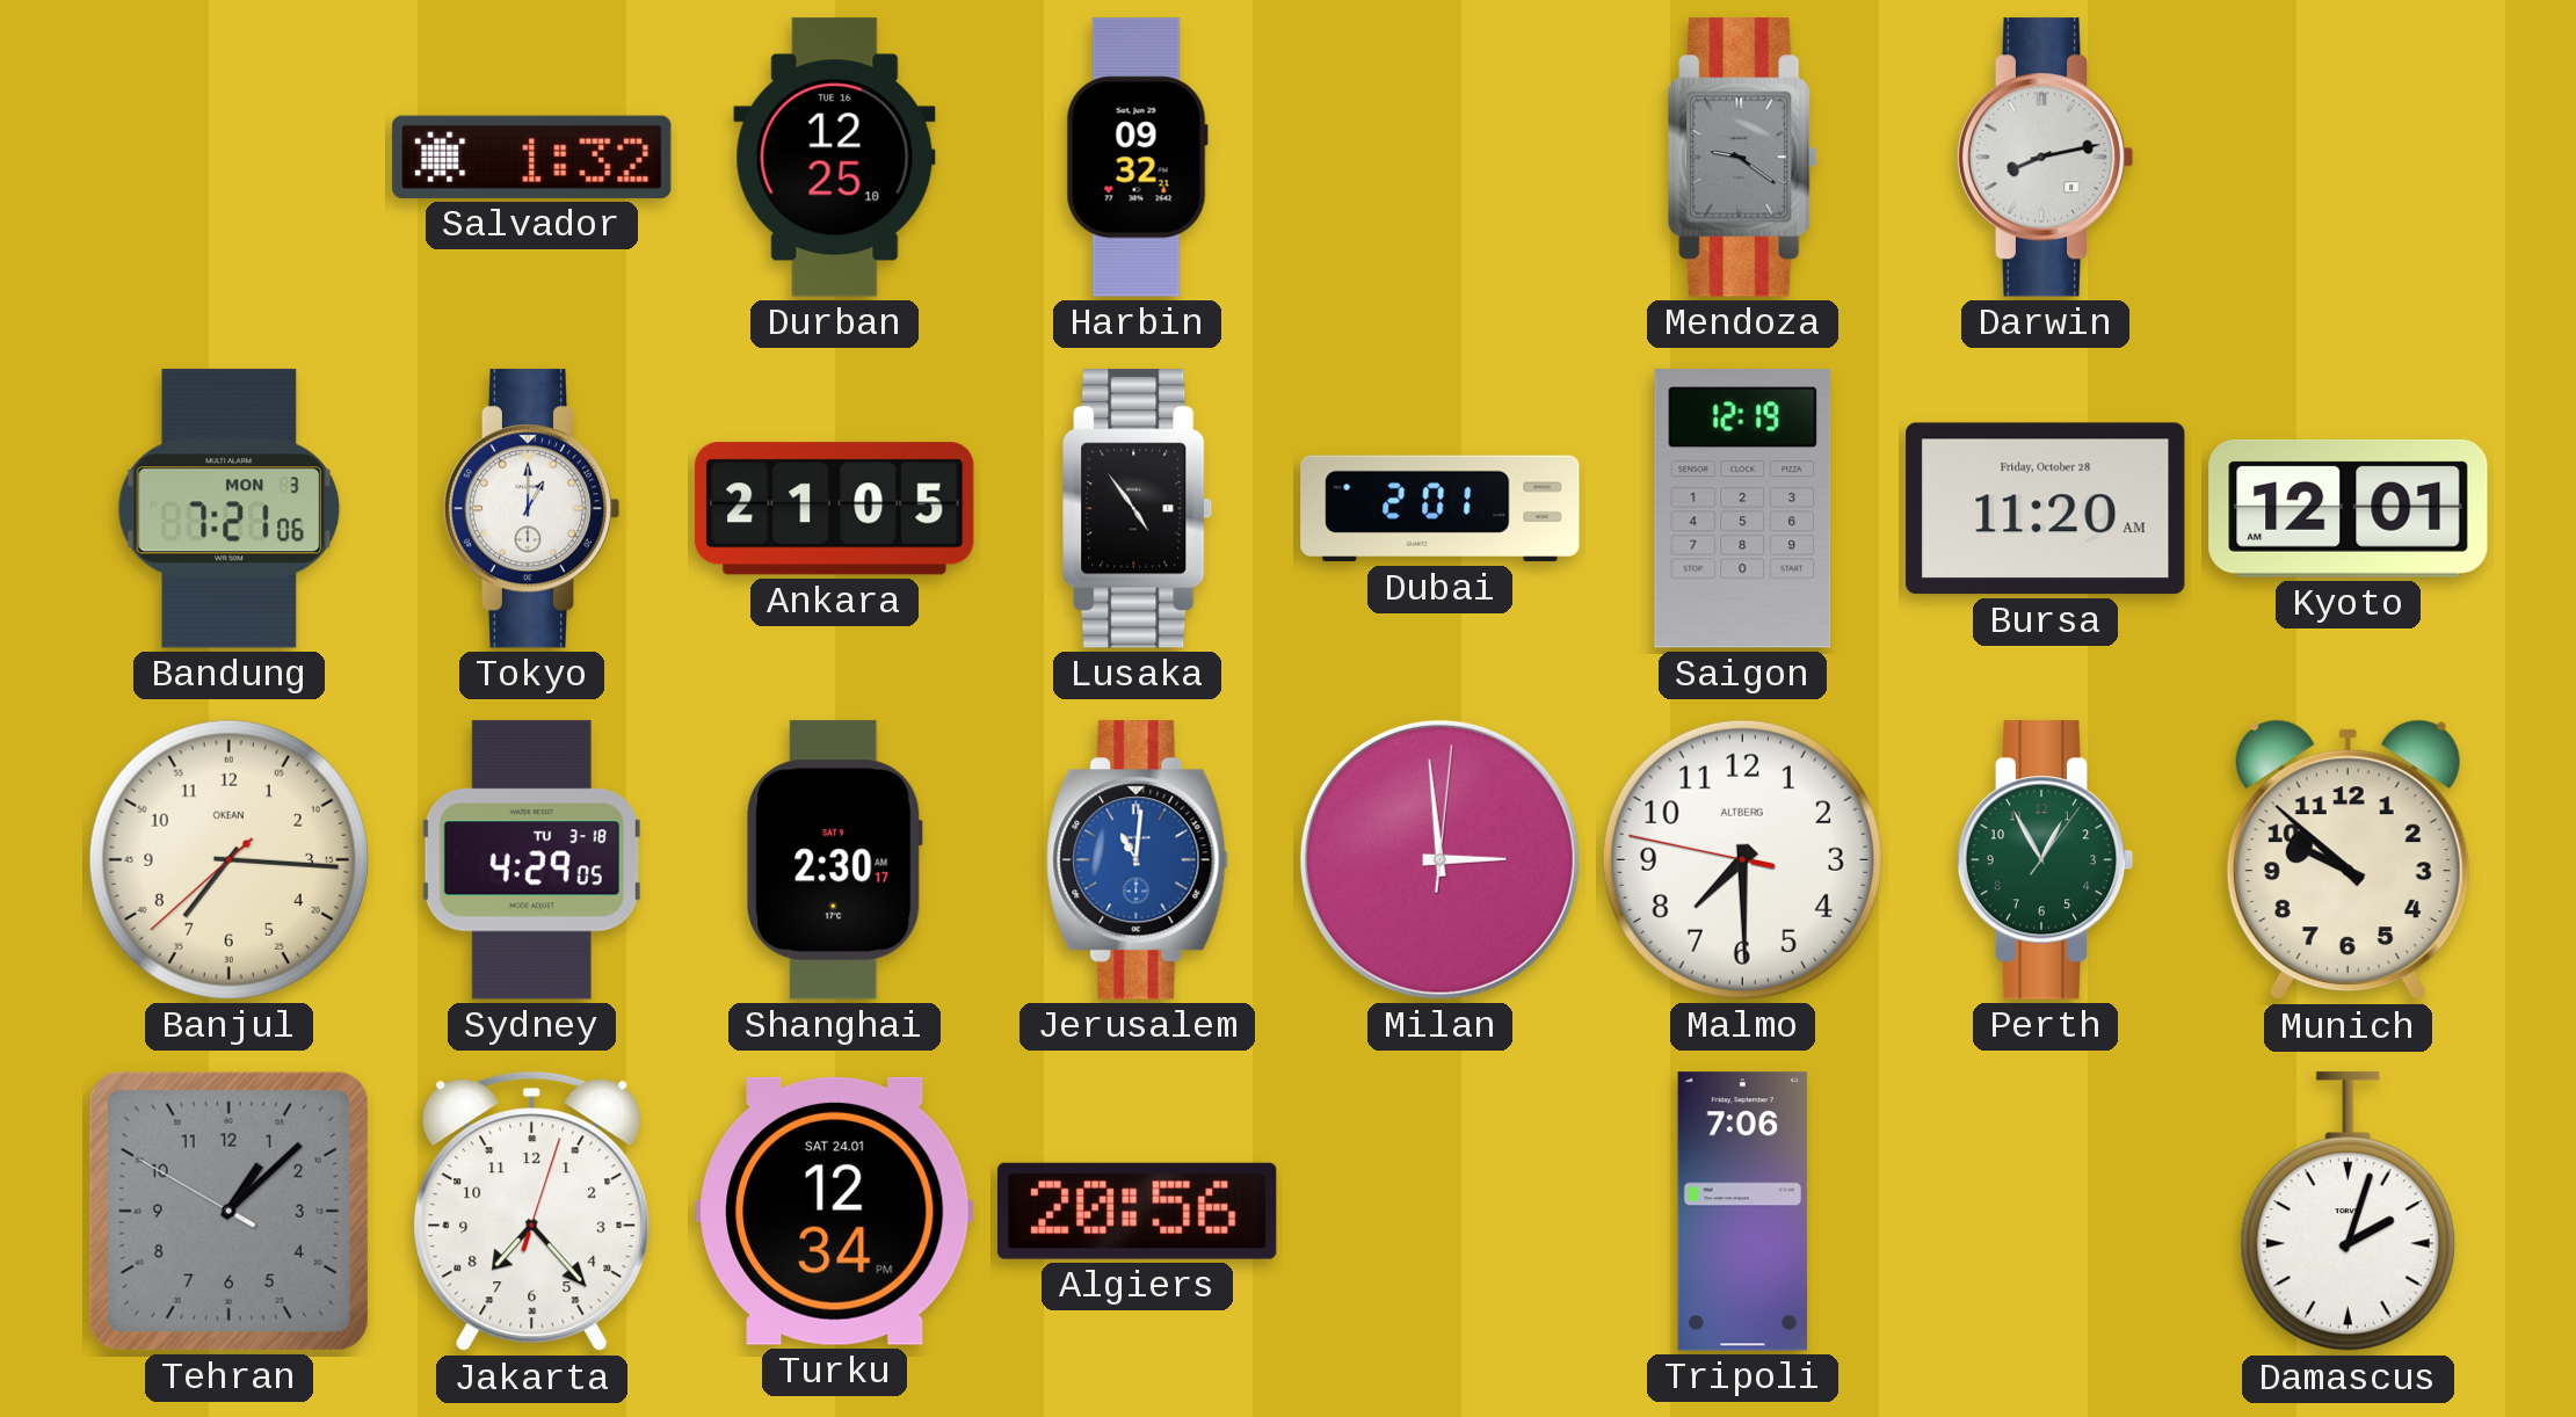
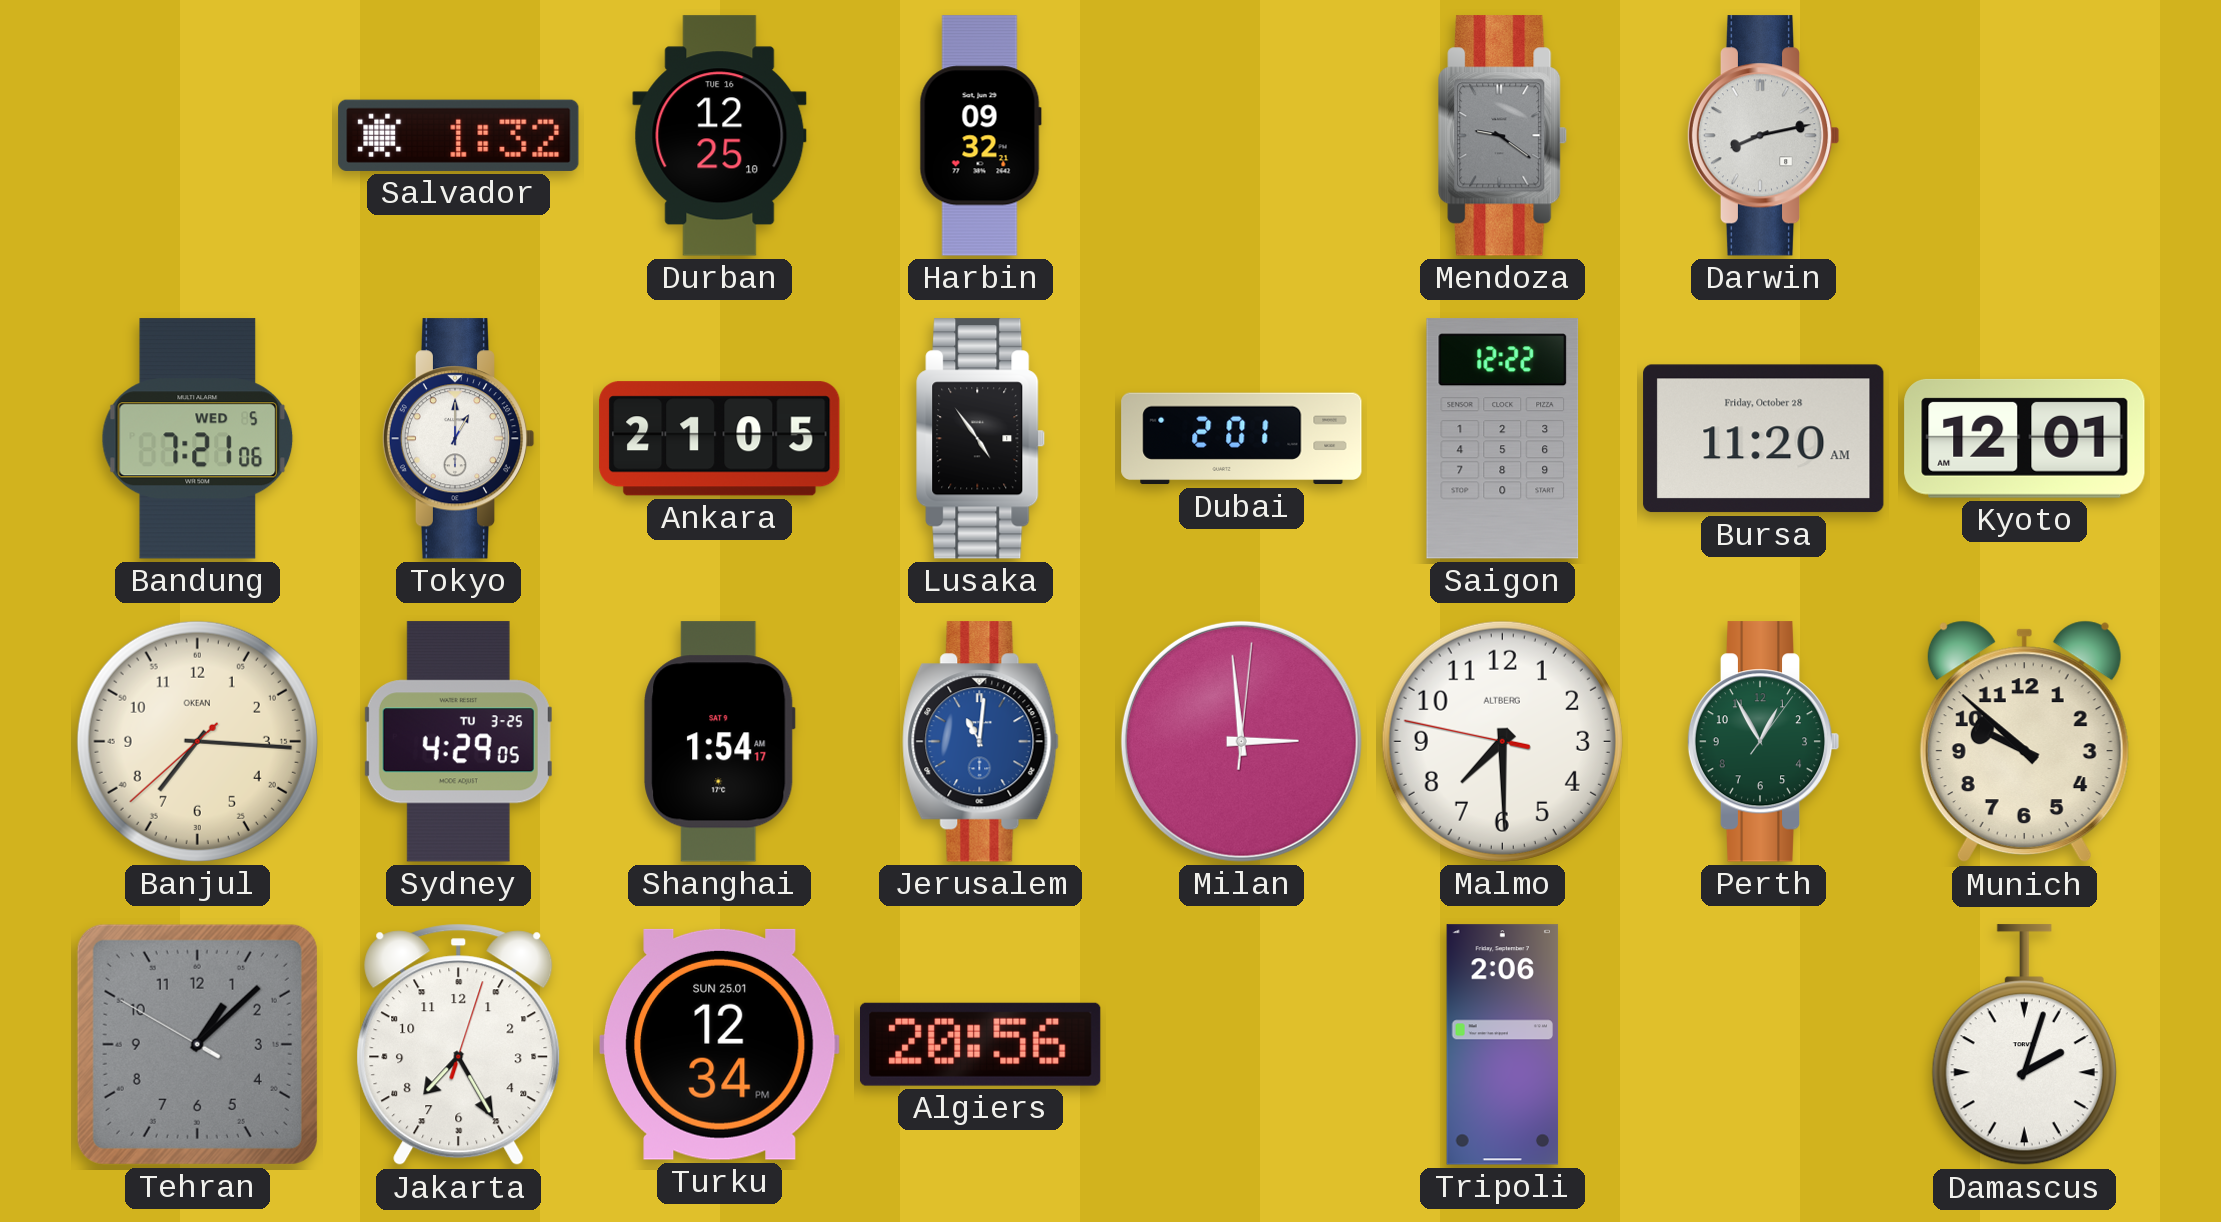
Bandung date: MON 3 -> WED 5 (198, 439)
Saigon: 12:19 -> 12:22 (1503, 439)
Sydney date: TU 3-18 -> TU 3-25 (458, 742)
Shanghai: 2:30 -> 1:54 (720, 742)
Jakarta: 7:23 -> 7:25 (459, 1045)
Turku date: SAT 24.01 -> SUN 25.01 (720, 1044)
Tripoli: 7:06 -> 2:06 (1503, 1045)
